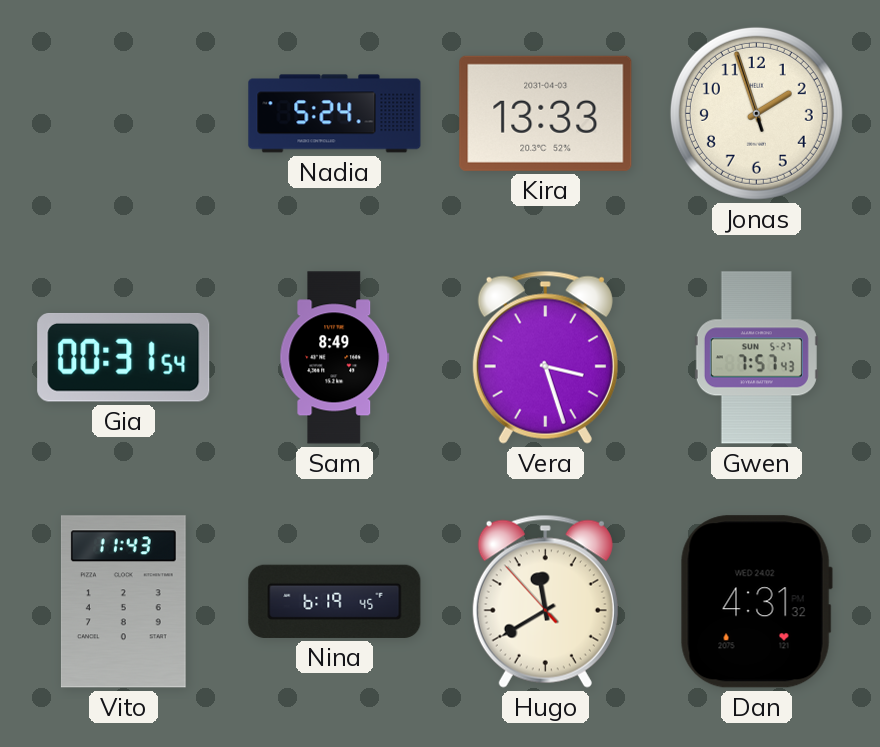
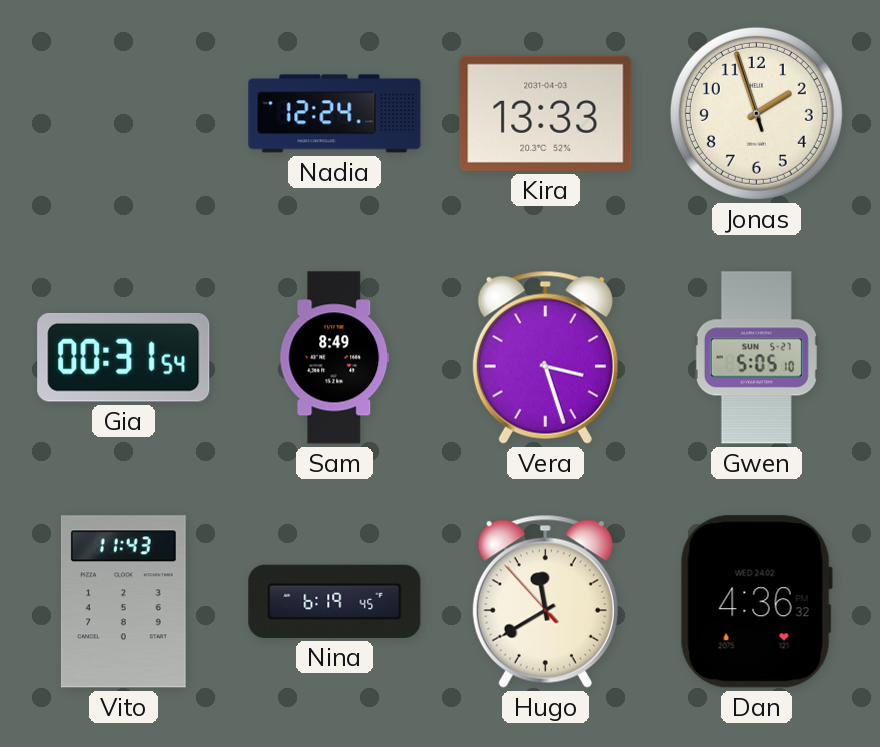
Nadia: 5:24 -> 12:24 (335, 114)
Gwen: 7:57 -> 5:05 (756, 358)
Dan: 4:31 -> 4:36 (756, 602)
